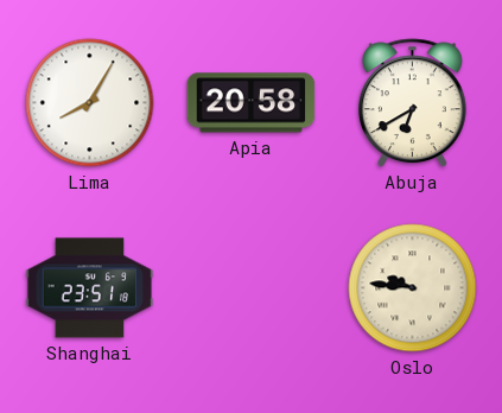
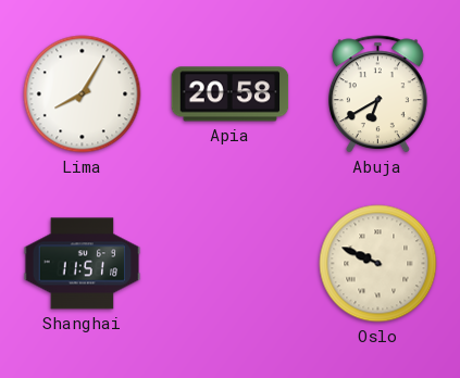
Shanghai: 23:51 -> 11:51 (83, 264)
Oslo: 9:46 -> 9:49 (378, 264)
